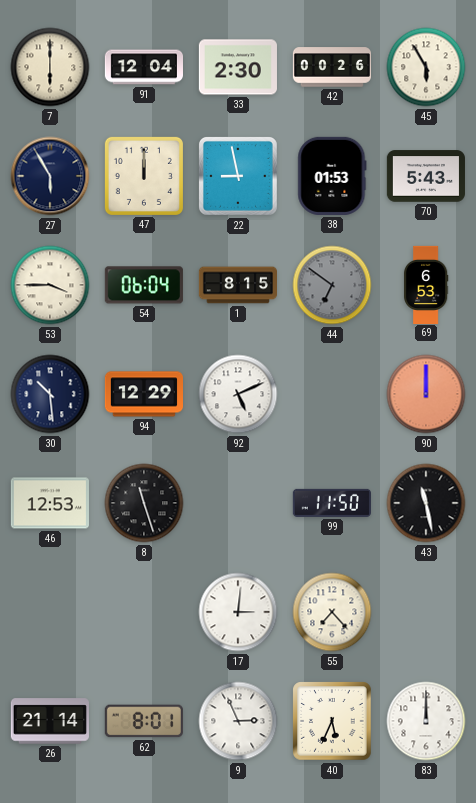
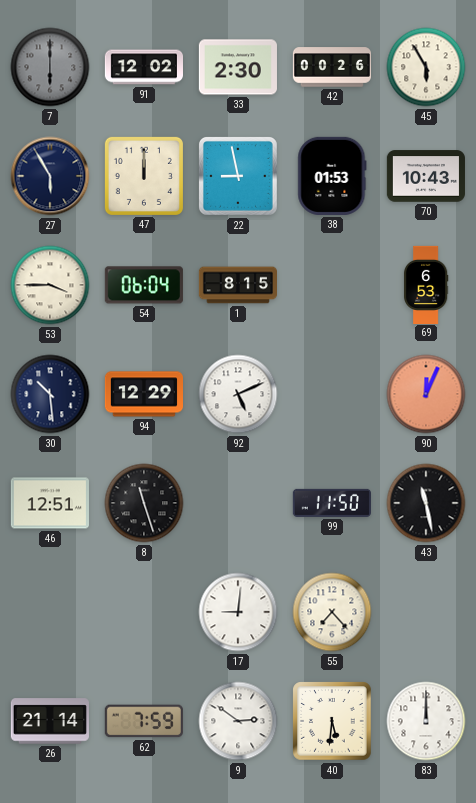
7 dial: cream -> grey (50, 67)
91: 12:04 -> 12:02 (143, 67)
70: 5:43 -> 10:43 (426, 176)
44: 6:51 -> none (332, 285)
90: 12:00 -> 12:04 (426, 394)
46: 12:53 -> 12:51 (50, 503)
17: 3:01 -> 9:01 (238, 612)
62: 8:01 -> 7:59 (144, 721)
9: 2:56 -> 2:51 (238, 721)
40: 5:34 -> 5:31 (332, 721)
